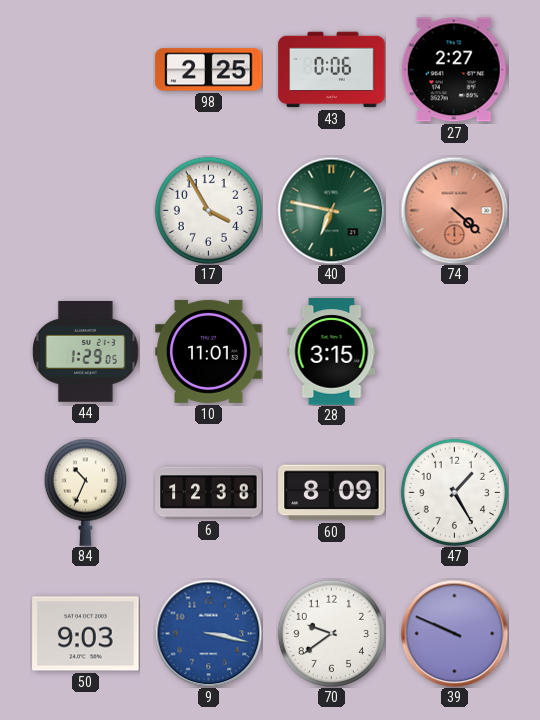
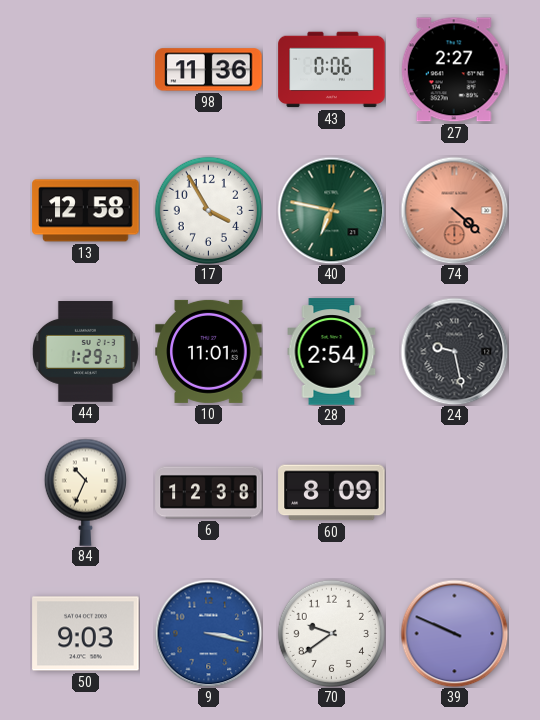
98: 2:25 -> 11:36 (209, 70)
13: none -> 12:58 (86, 211)
44: 1:29:05 -> 1:29:27 (85, 352)
28: 3:15 -> 2:54 (332, 352)
24: none -> 9:28 (454, 351)
47: 1:25 -> none (454, 492)
